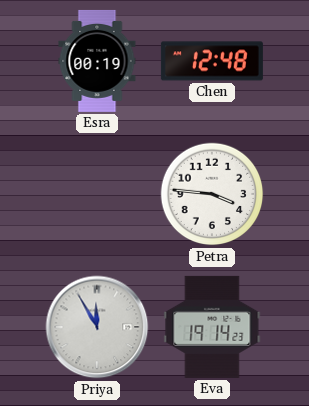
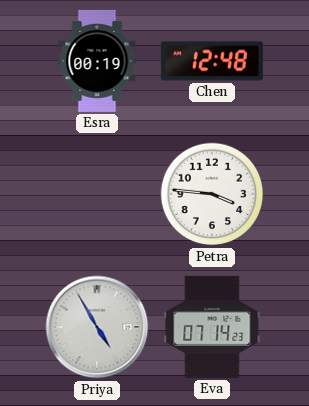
Priya: 11:55 -> 4:55 (97, 327)
Eva: 19:14 -> 07:14 (212, 327)
